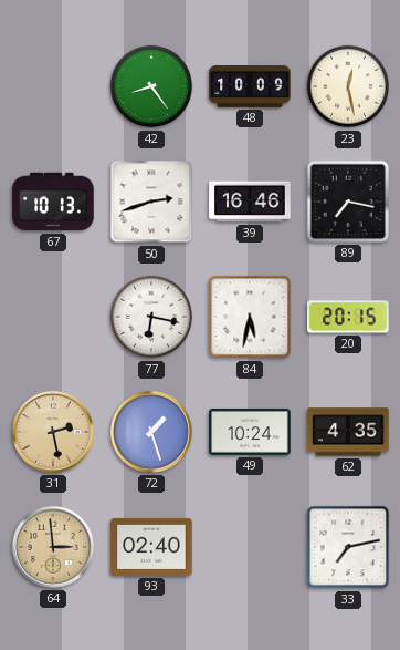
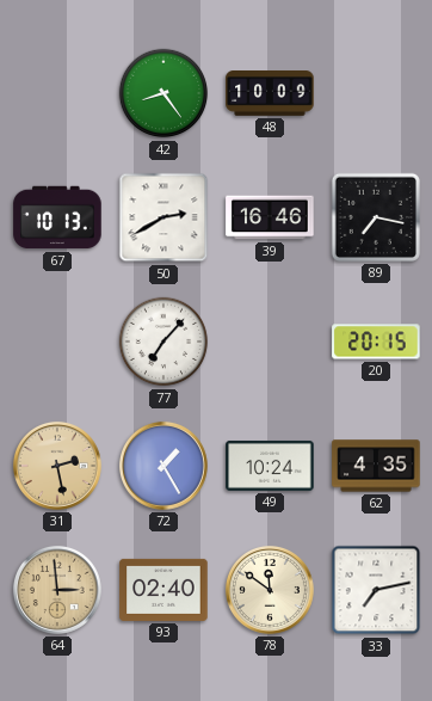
23: 12:28 -> none (348, 86)
50: 2:42 -> 2:40 (163, 217)
77: 6:17 -> 7:07 (163, 342)
84: 5:32 -> none (250, 317)
72: 1:27 -> 1:25 (163, 466)
78: none -> 11:51 (270, 590)
